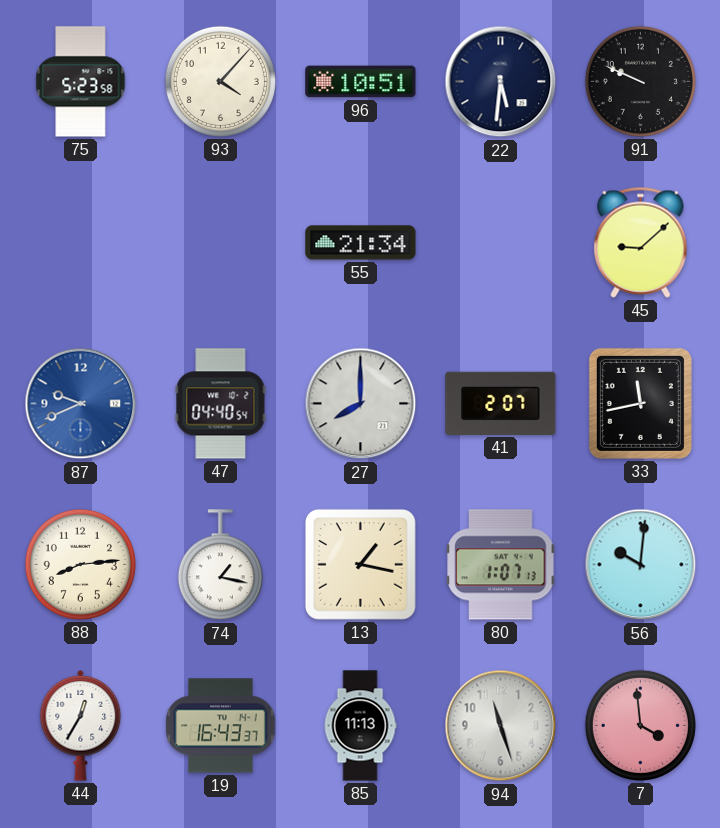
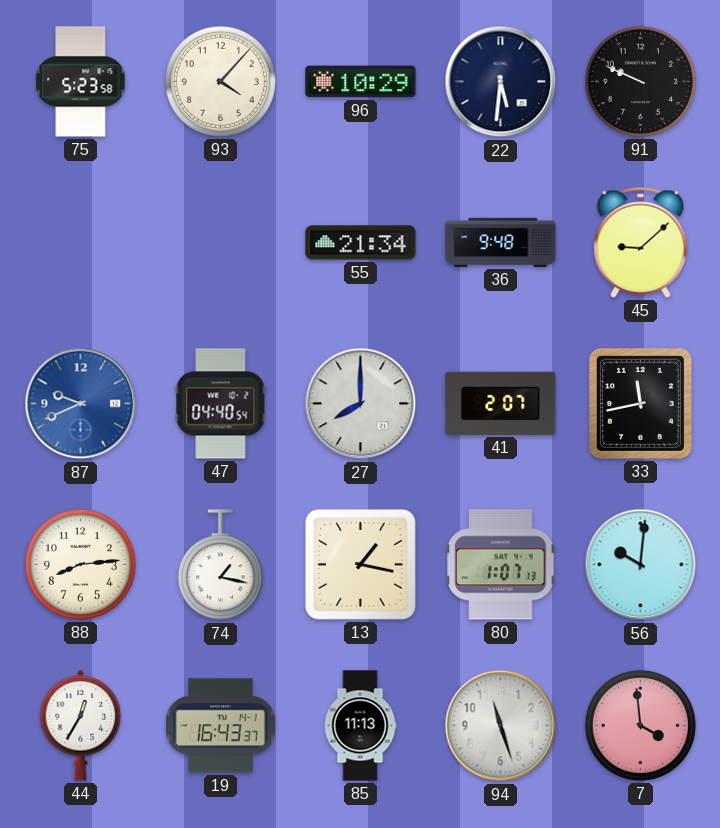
96: 10:51 -> 10:29 (361, 82)
36: none -> 9:48 (501, 242)
